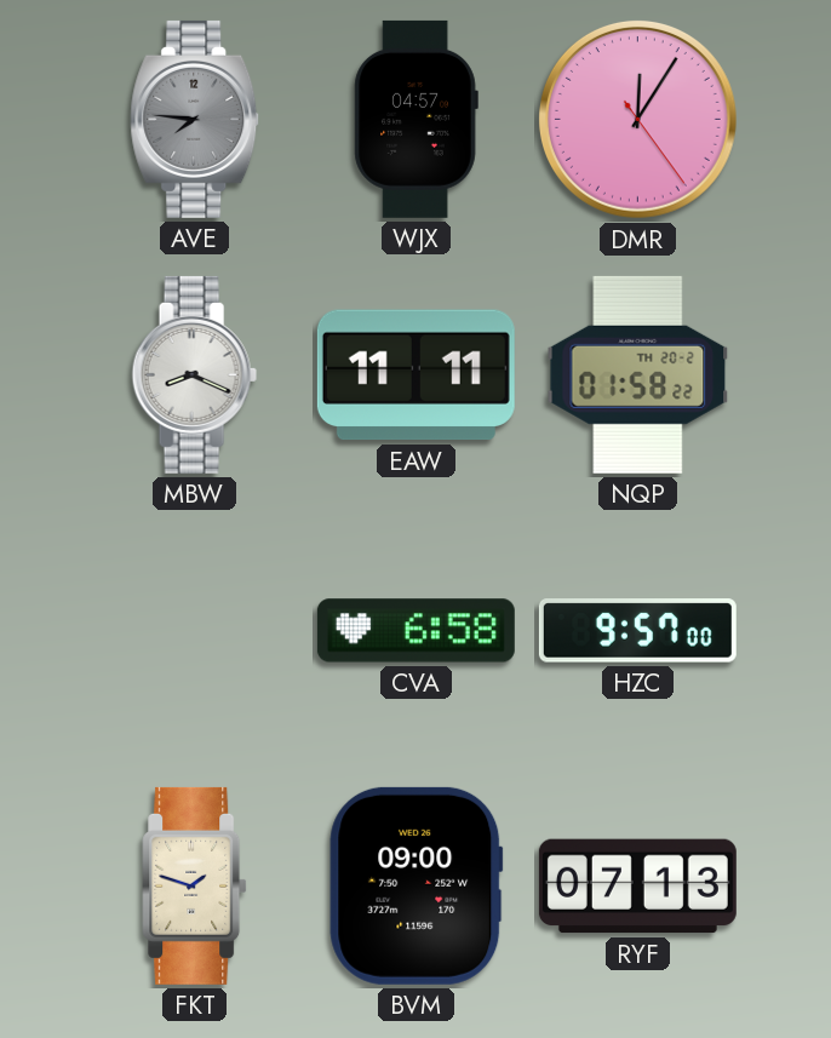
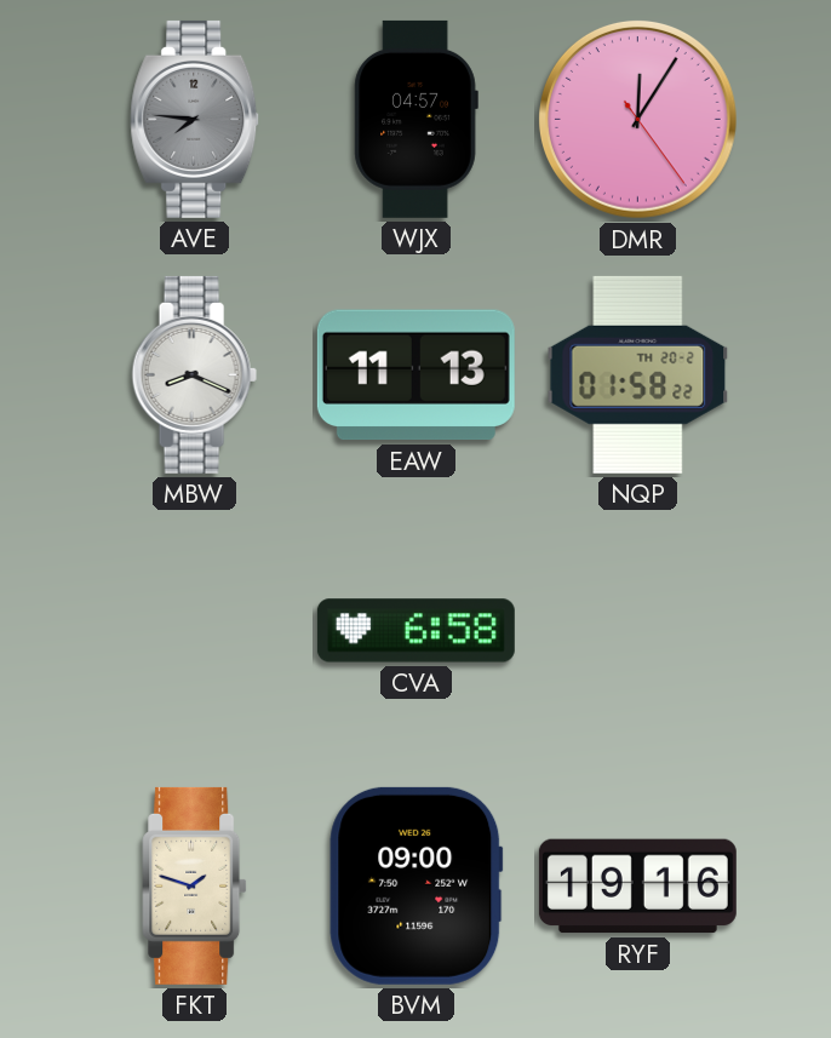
EAW: 11:11 -> 11:13 (415, 375)
HZC: 9:57 -> none (637, 631)
RYF: 07:13 -> 19:16 (637, 887)
